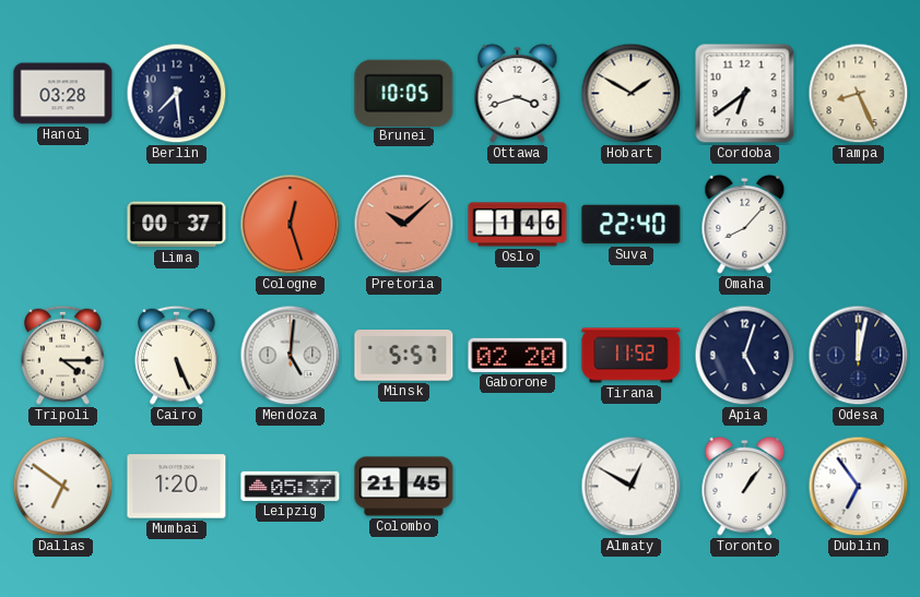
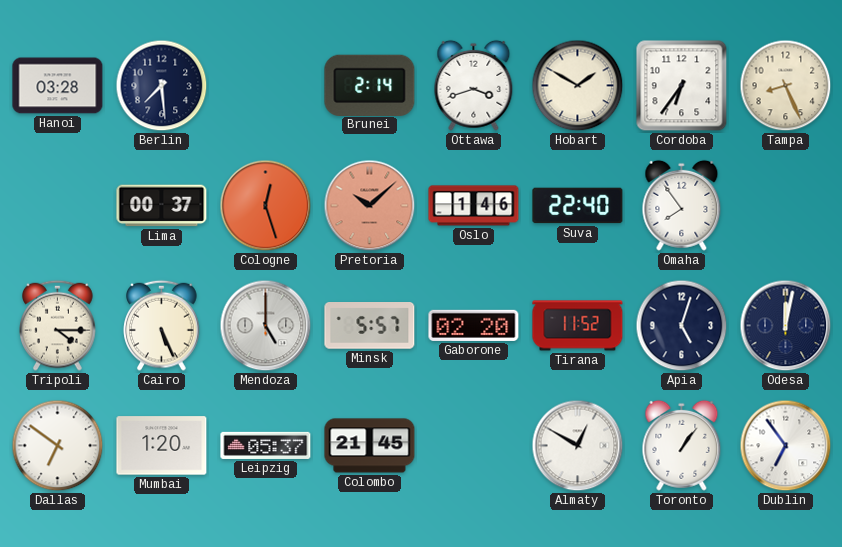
Brunei: 10:05 -> 2:14 (370, 85)
Cordoba: 6:39 -> 6:36 (682, 86)
Omaha: 8:07 -> 7:54 (682, 205)
Mendoza: 5:01 -> 5:00 (266, 326)
